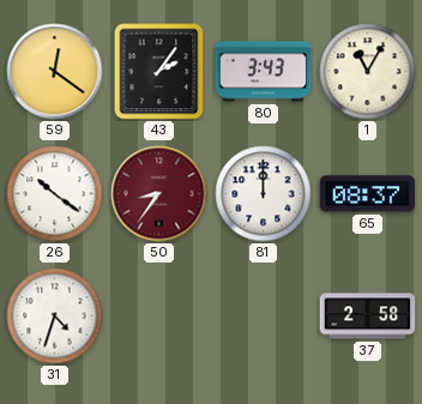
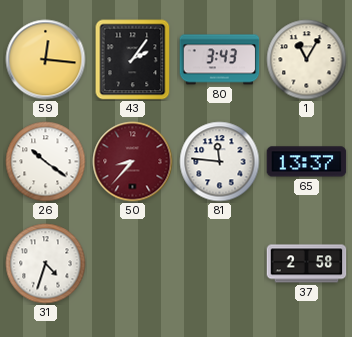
59: 12:21 -> 12:16 (46, 60)
50: 8:36 -> 8:37 (133, 162)
81: 12:00 -> 11:46 (220, 162)
65: 08:37 -> 13:37 (307, 162)
